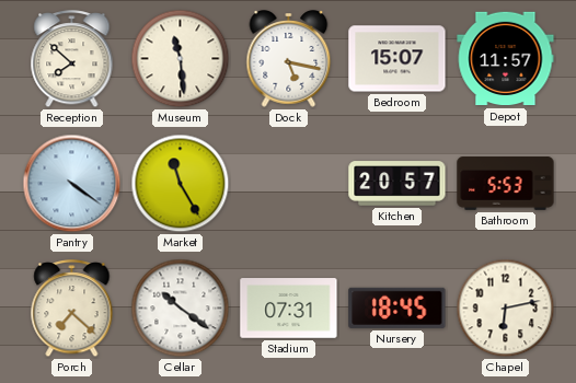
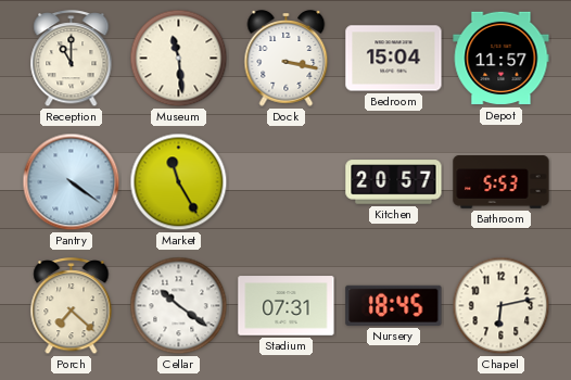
Reception: 7:52 -> 11:00 (72, 60)
Dock: 5:17 -> 3:17 (287, 59)
Bedroom: 15:07 -> 15:04 (394, 59)
